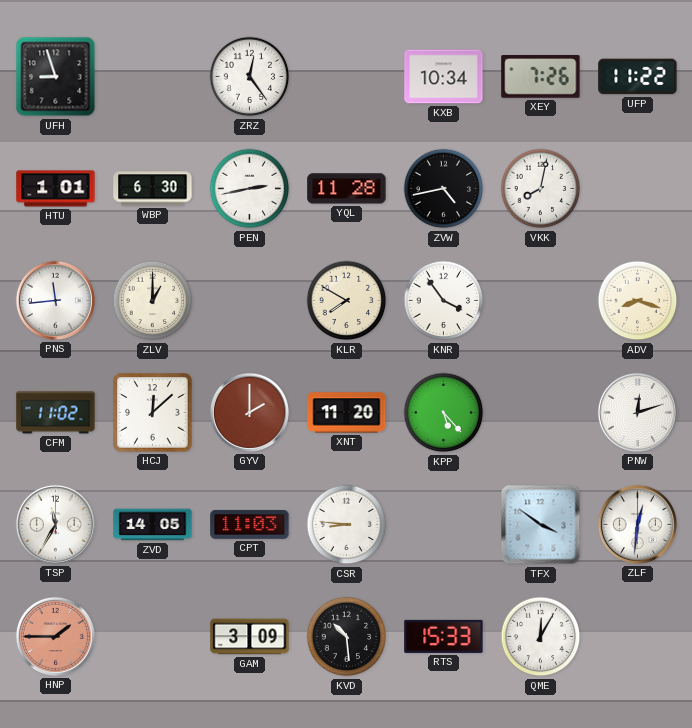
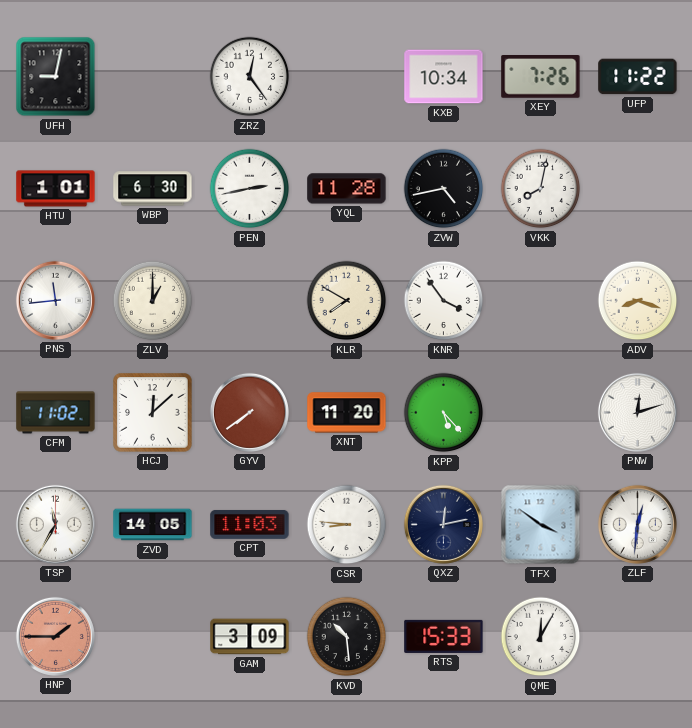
UFH: 8:57 -> 9:02 (56, 77)
GYV: 2:00 -> 7:39 (249, 412)
QXZ: none -> 12:13 (443, 524)
